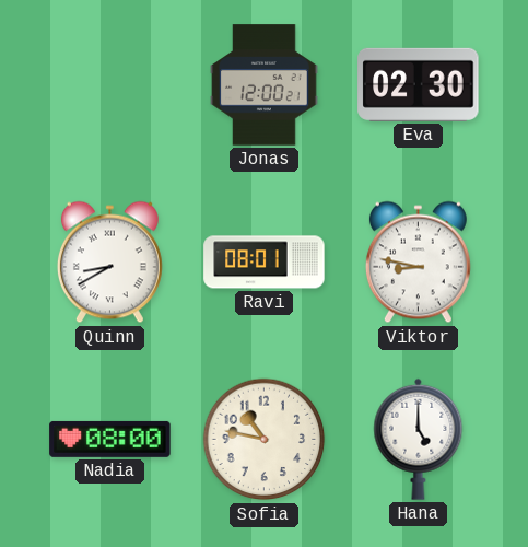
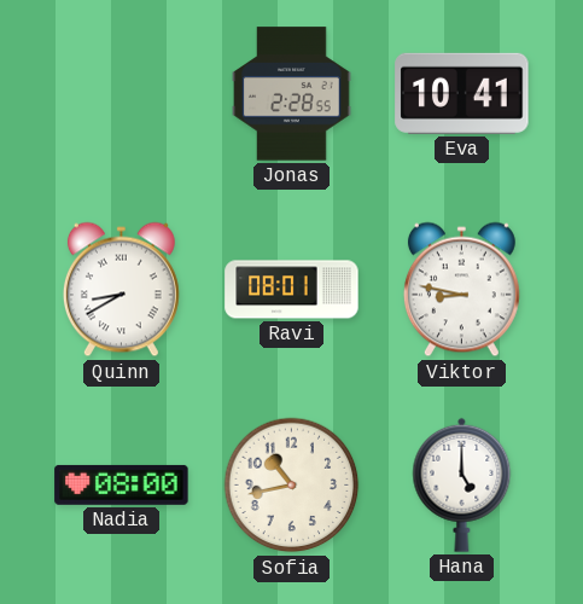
Jonas: 12:00 -> 2:28 (292, 94)
Eva: 02:30 -> 10:41 (462, 93)
Sofia: 10:47 -> 10:43 (292, 486)
